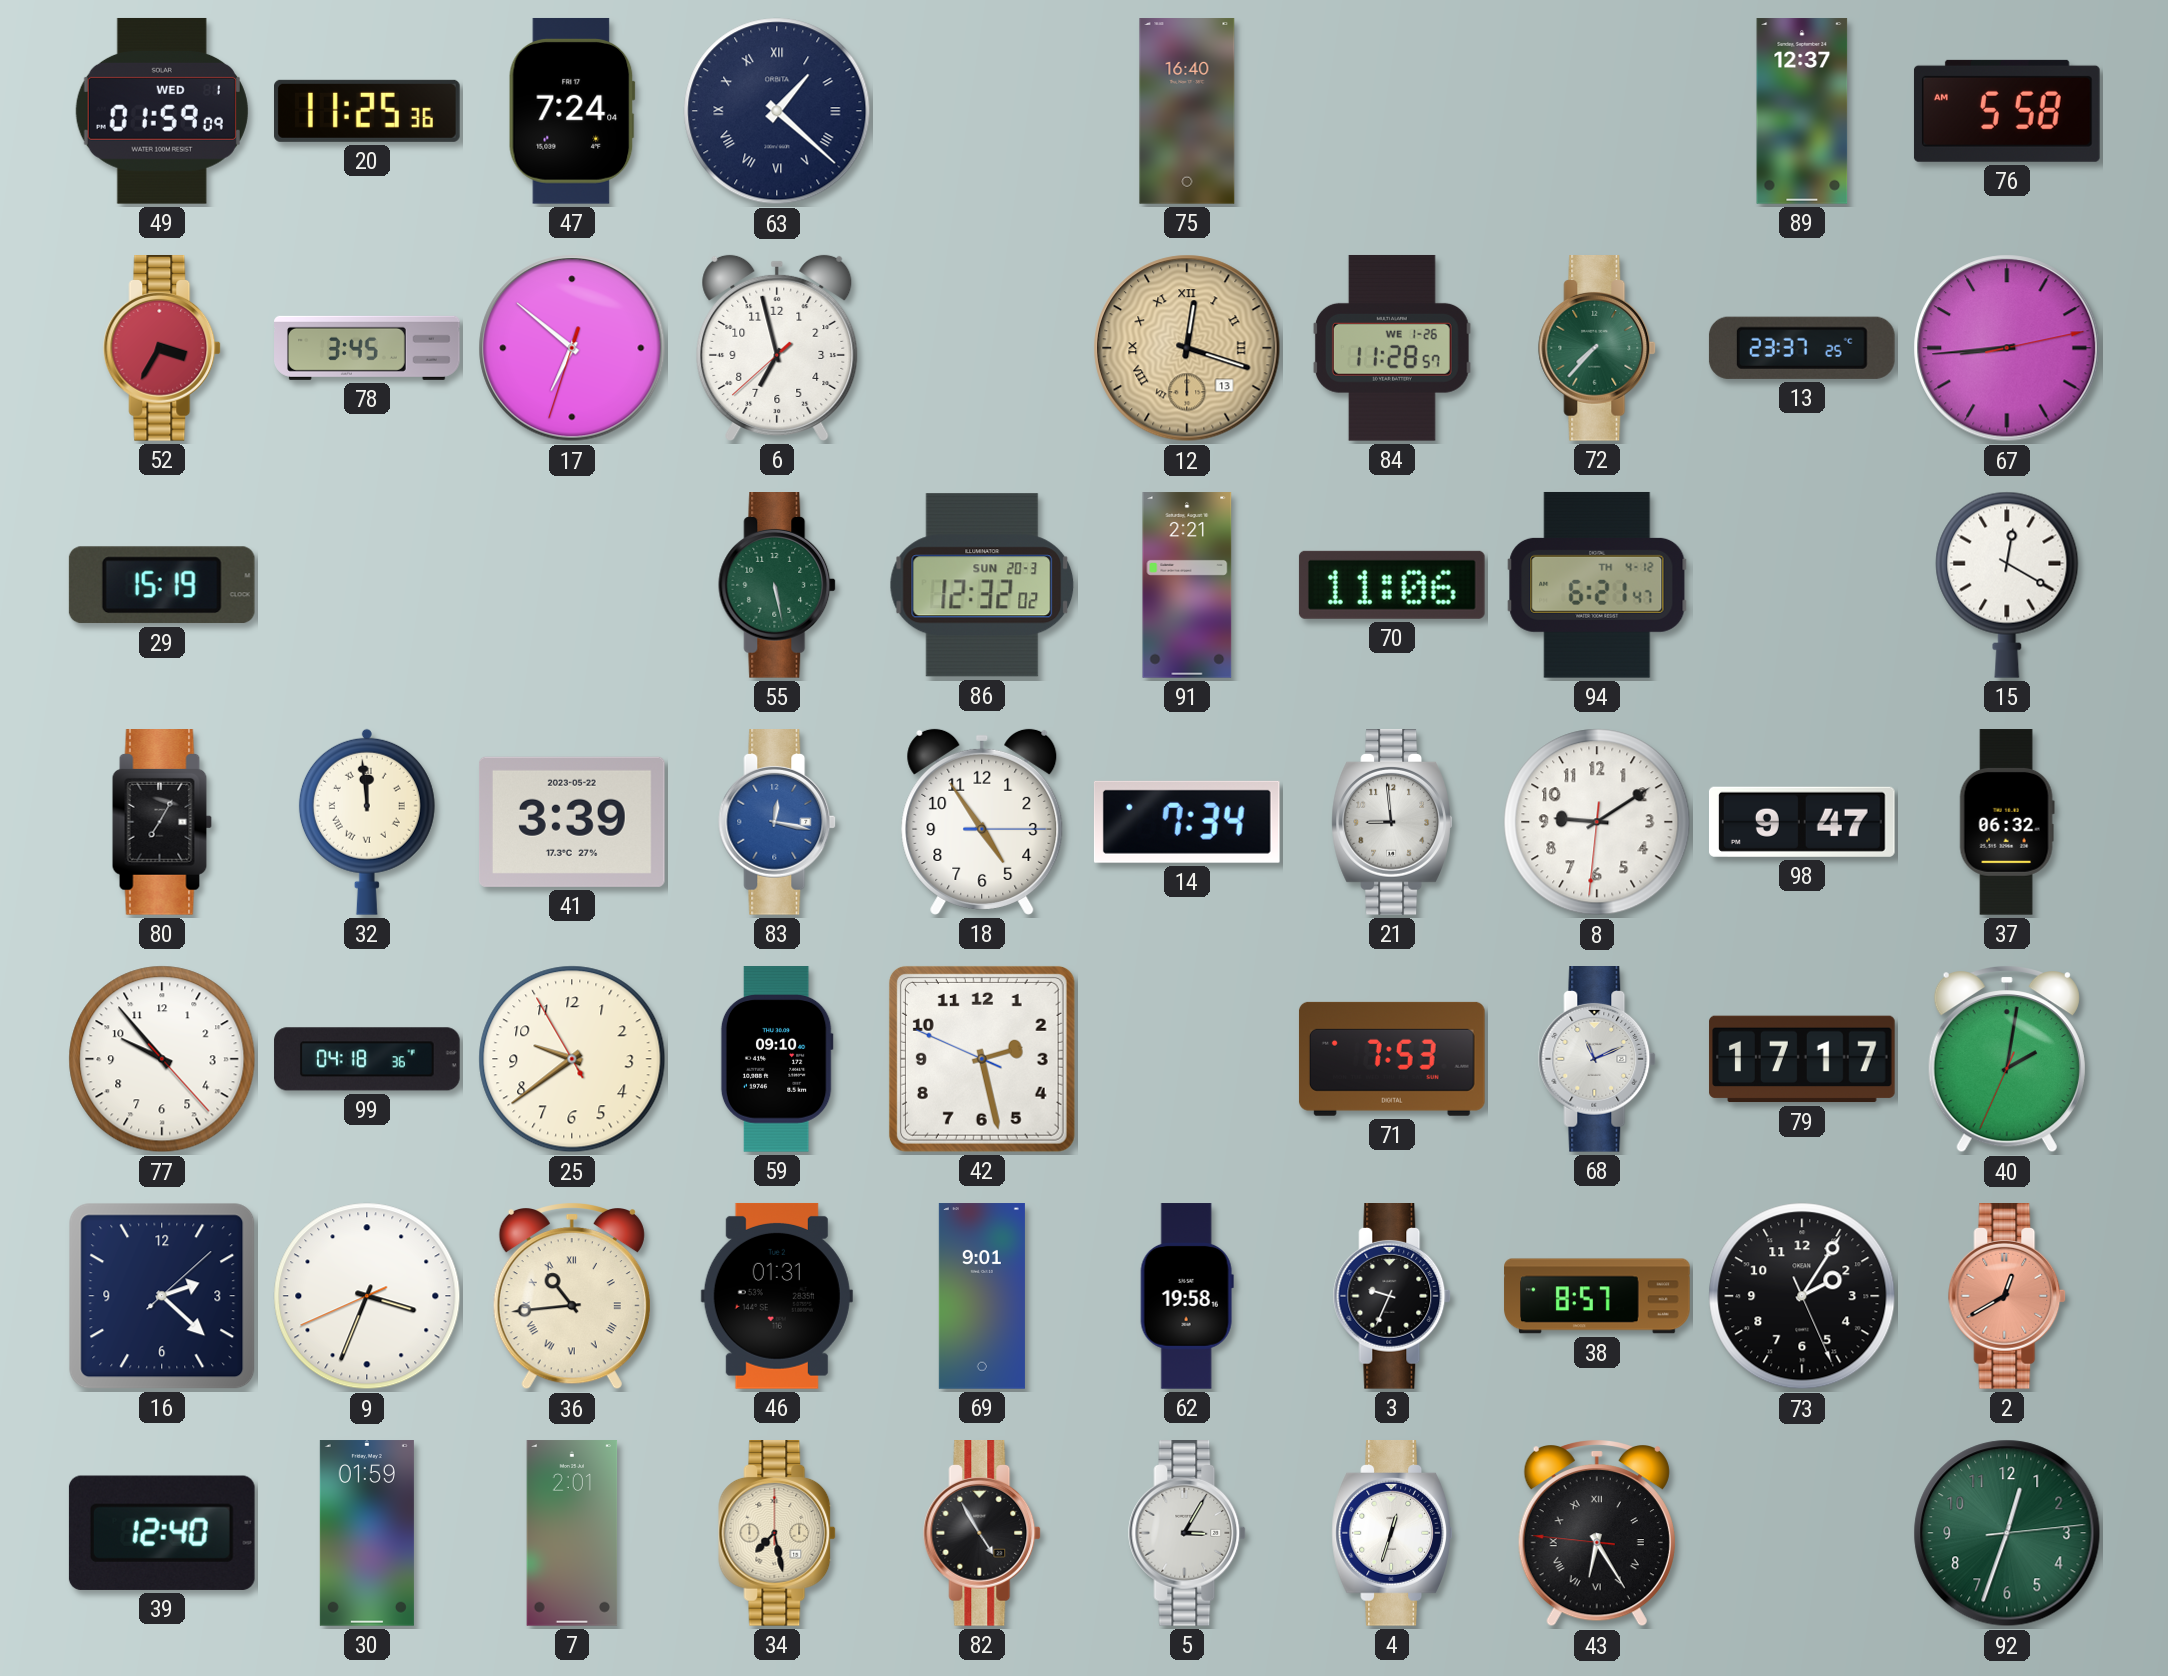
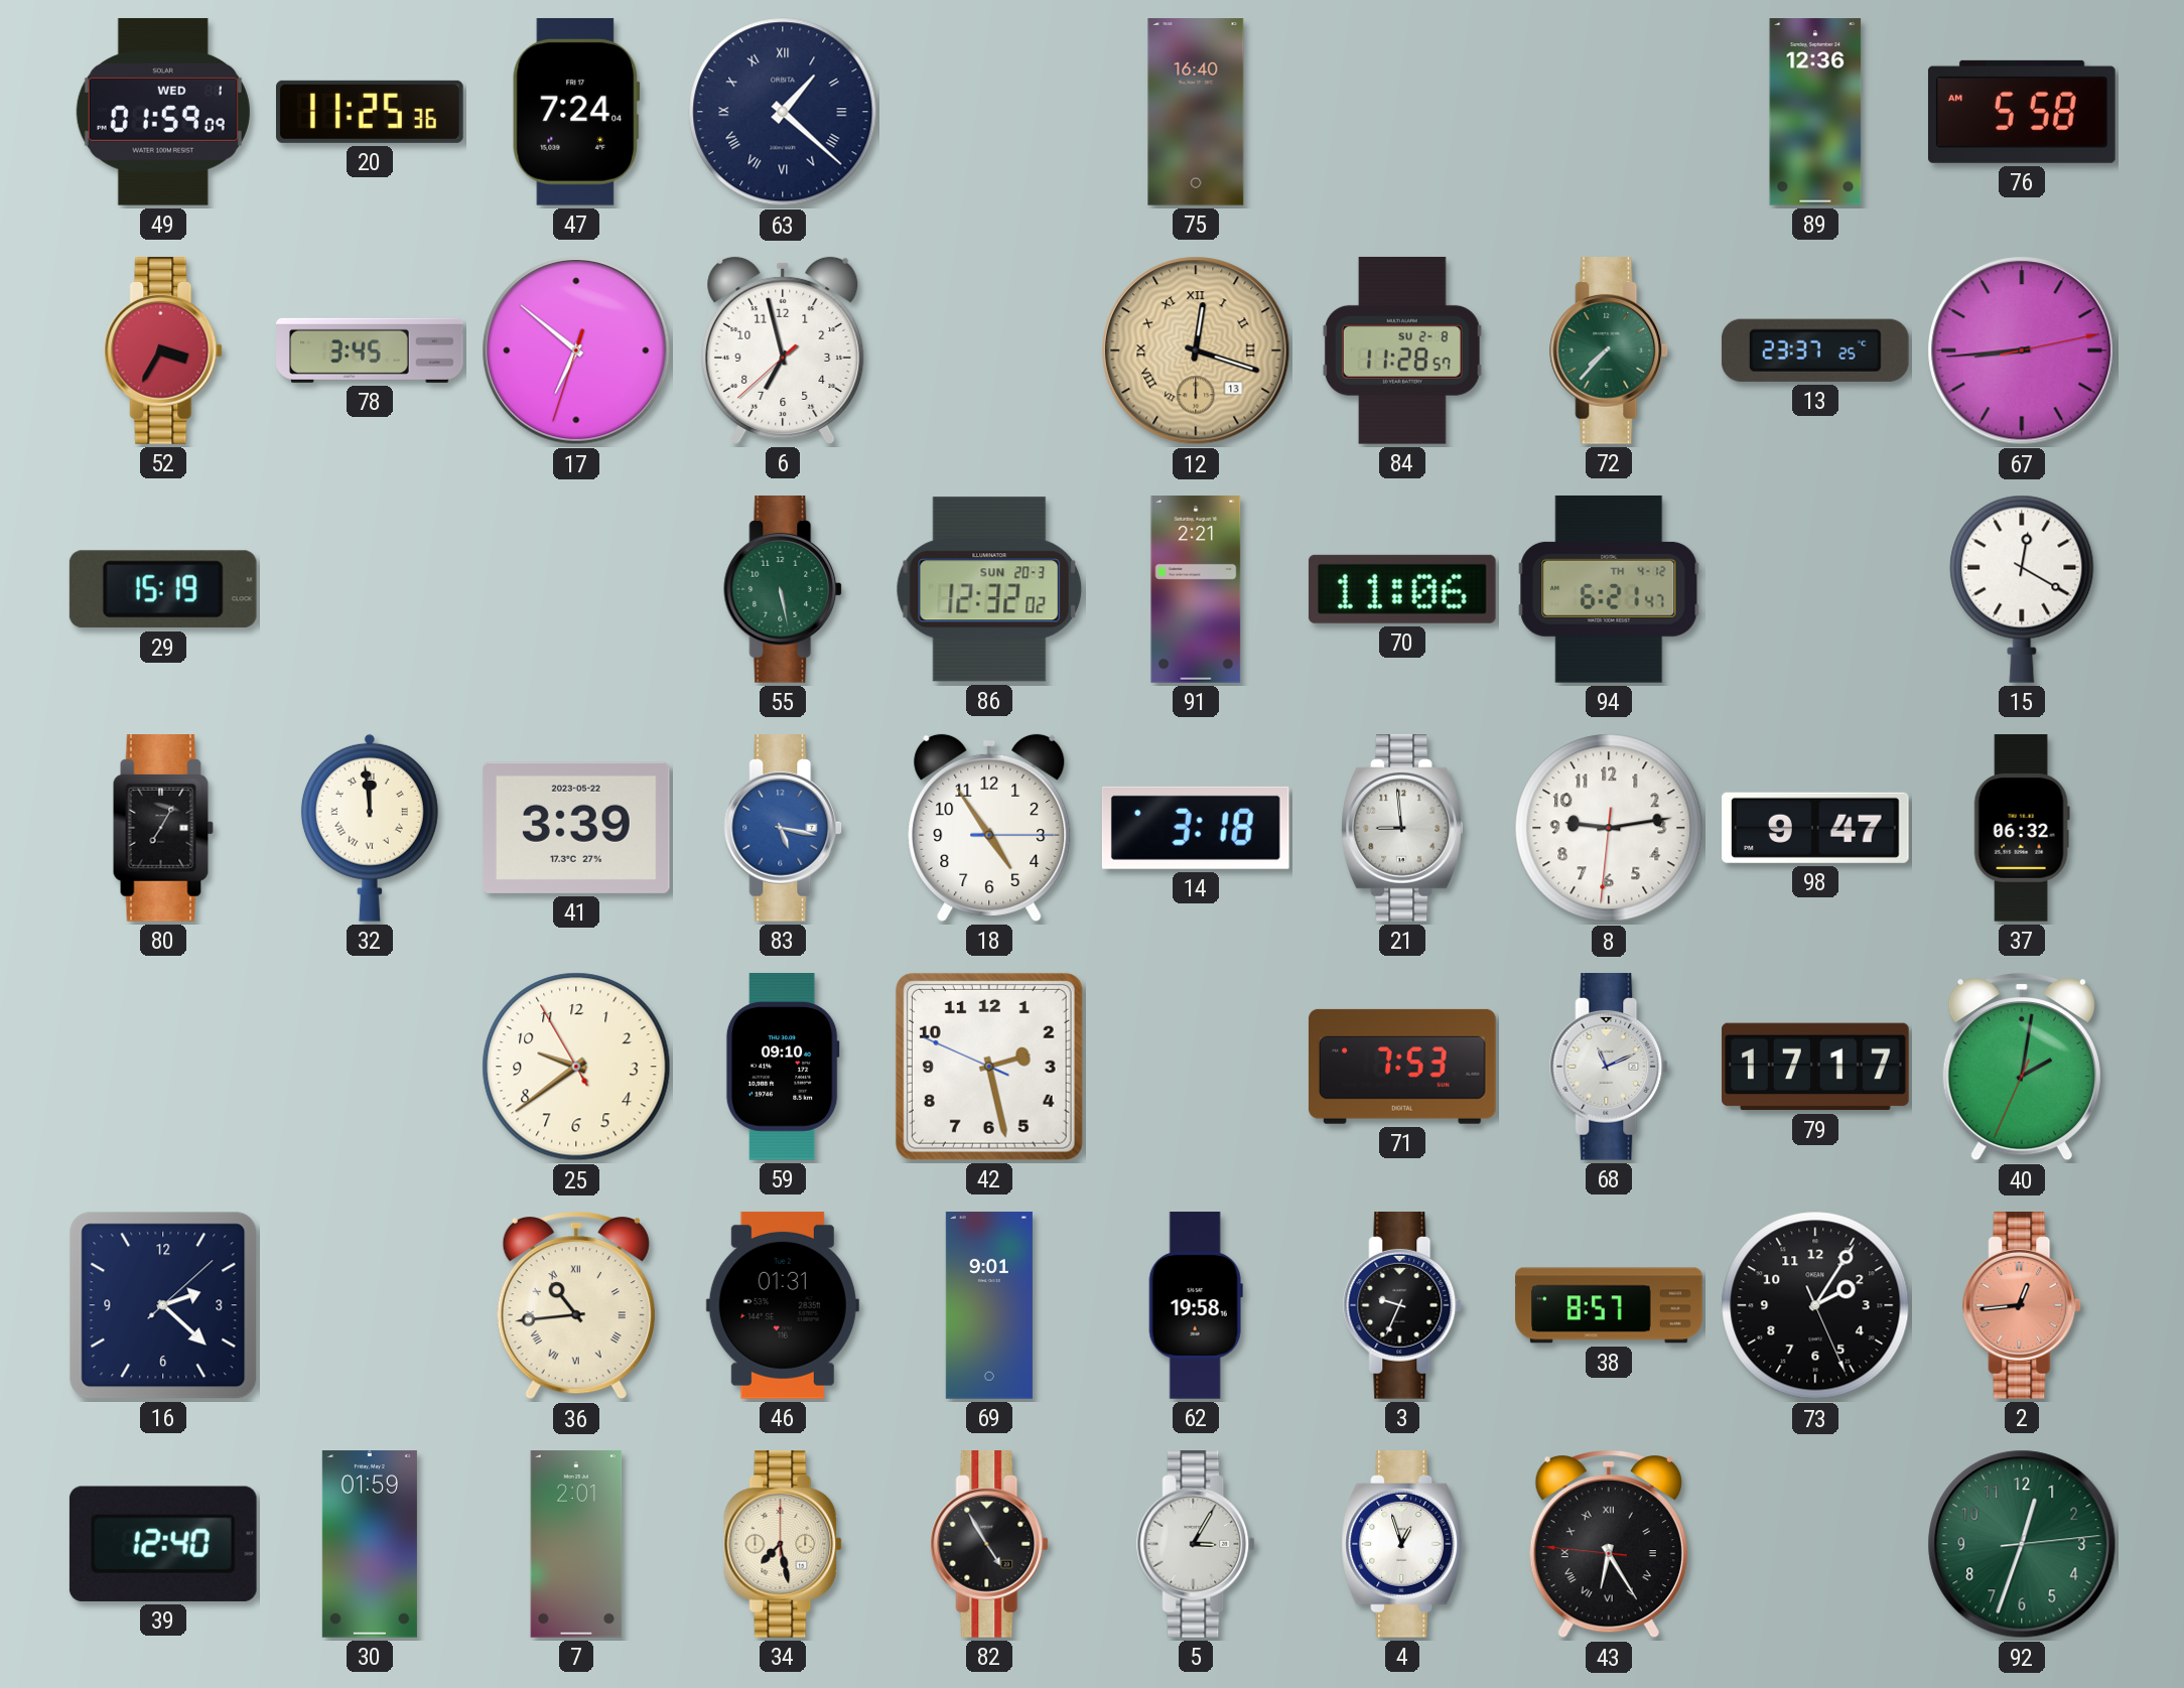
89: 12:37 -> 12:36 (1815, 112)
84 date: WE 1-26 -> SU 2-8 (1402, 350)
83: 12:17 -> 5:17 (784, 829)
14: 7:34 -> 3:18 (1196, 828)
8: 9:09 -> 9:13 (1609, 828)
77: 9:53 -> none (162, 1059)
99: 04:18 -> none (367, 1059)
9: 3:33 -> none (367, 1296)
2: 12:40 -> 12:44 (2023, 1306)
4: 12:33 -> 12:57 (1402, 1545)
